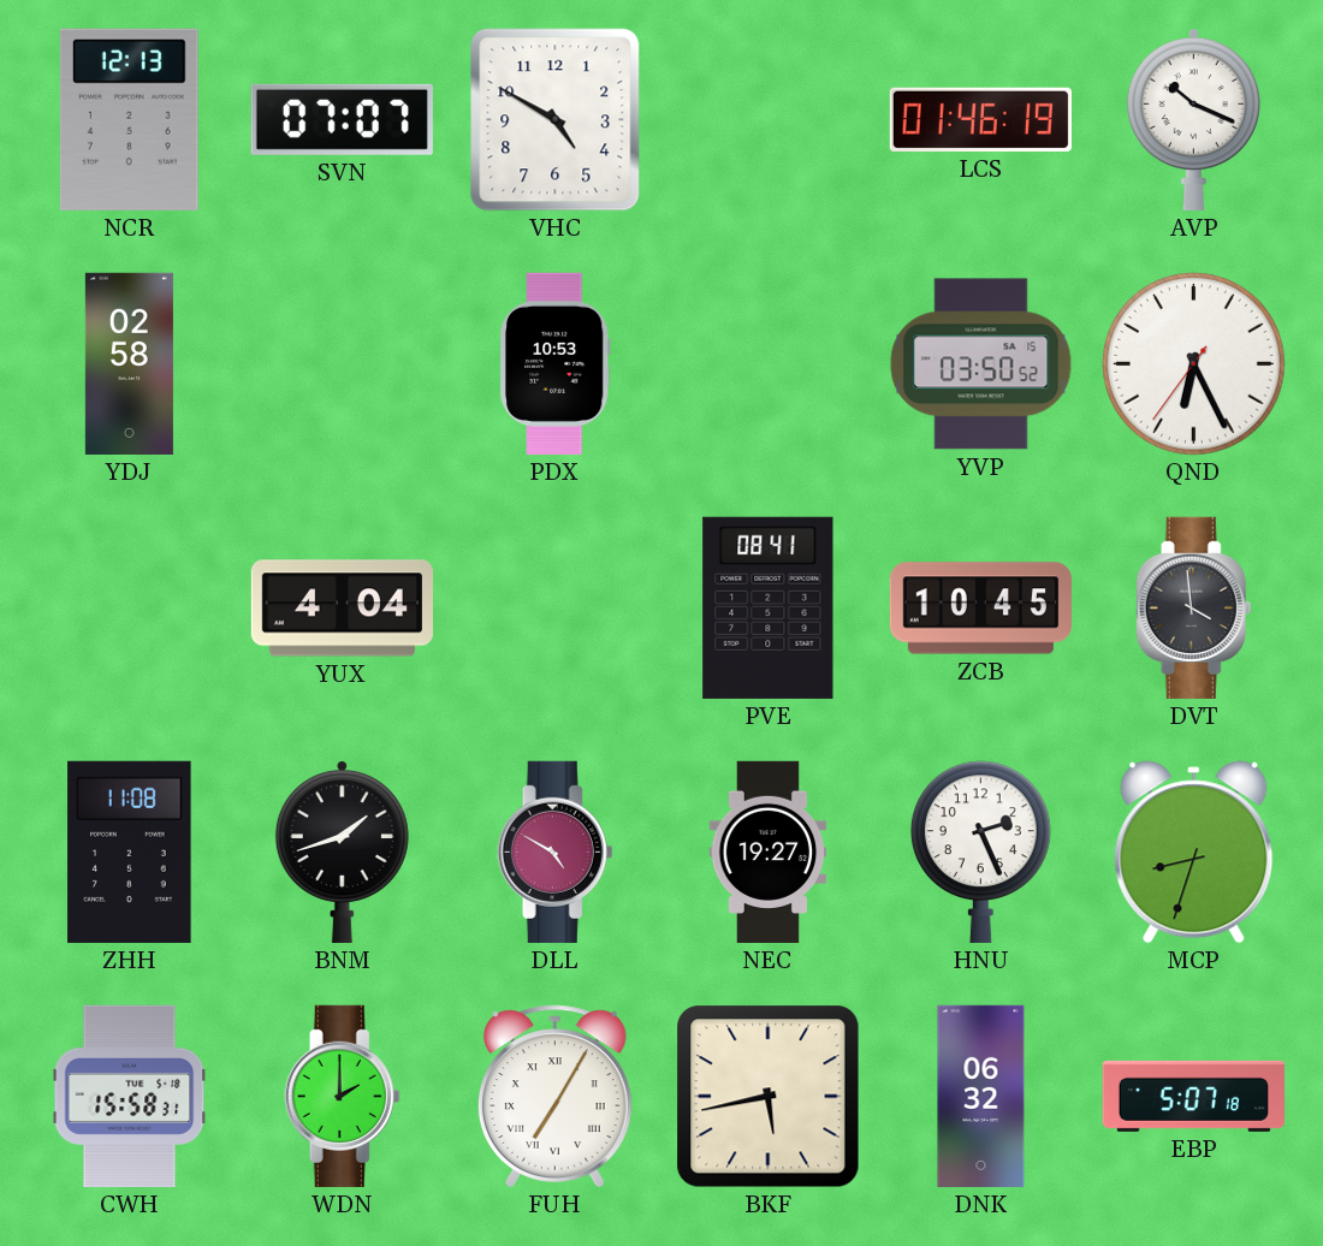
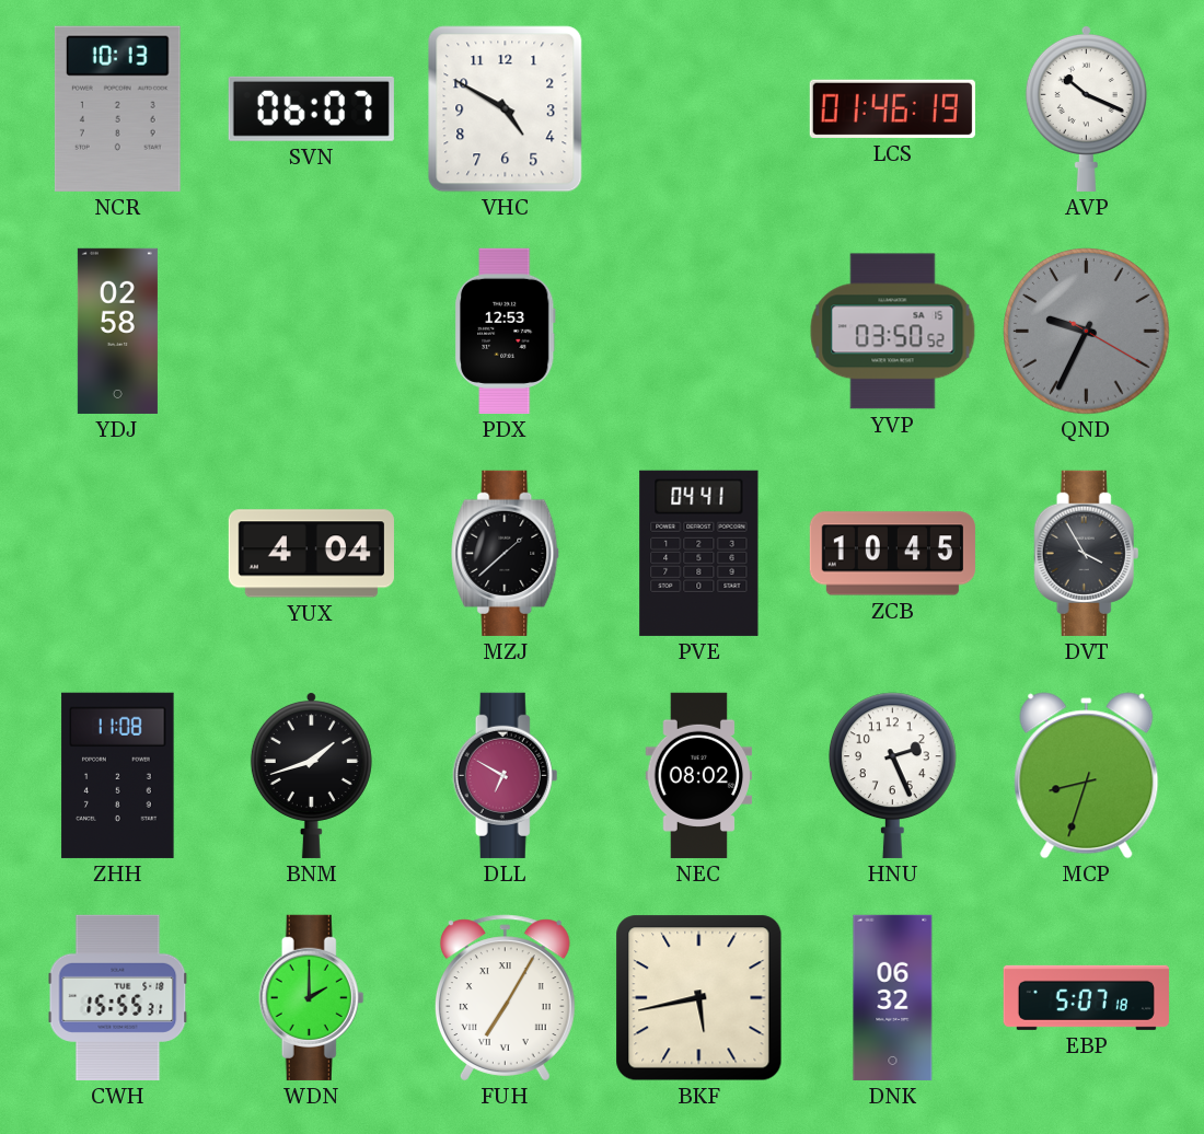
NCR: 12:13 -> 10:13 (117, 108)
SVN: 07:07 -> 06:07 (311, 108)
PDX: 10:53 -> 12:53 (505, 331)
QND: 6:25 -> 9:34 (1087, 332)
QND dial: white -> grey (1087, 332)
MZJ: none -> 1:38 (506, 553)
PVE: 08:41 -> 04:41 (699, 553)
DVT: 3:59 -> 3:55 (1087, 553)
DLL: 4:50 -> 6:50 (506, 775)
NEC: 19:27 -> 08:02 (699, 775)
CWH: 15:58 -> 15:55 (118, 997)
